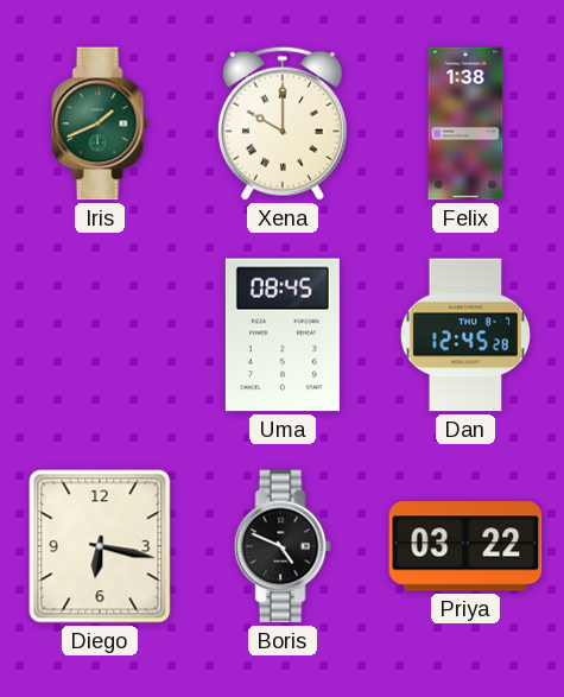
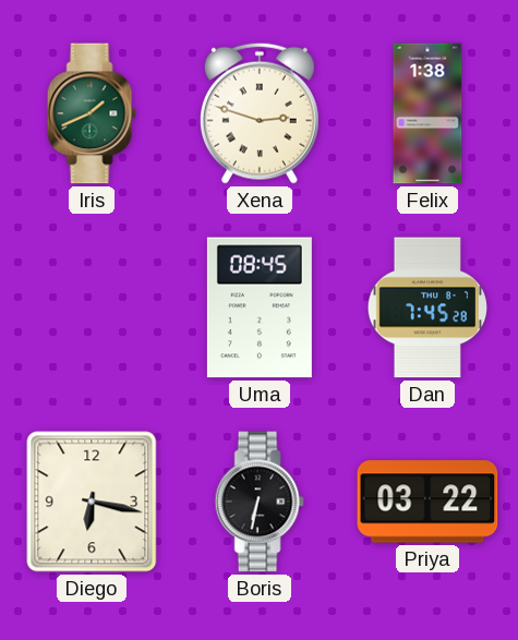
Xena: 10:00 -> 2:48 (260, 113)
Dan: 12:45 -> 7:45 (427, 307)
Boris: 4:49 -> 6:32 (260, 502)
